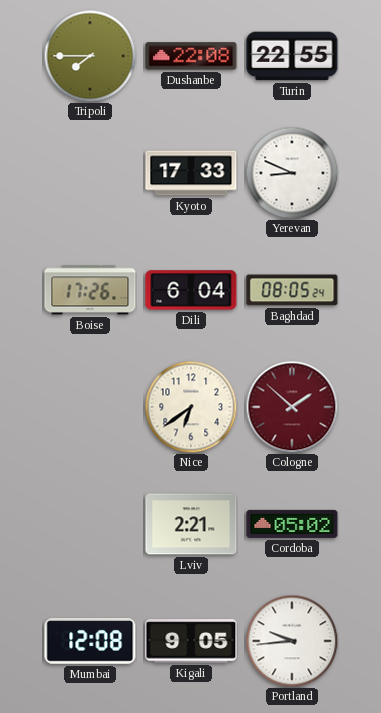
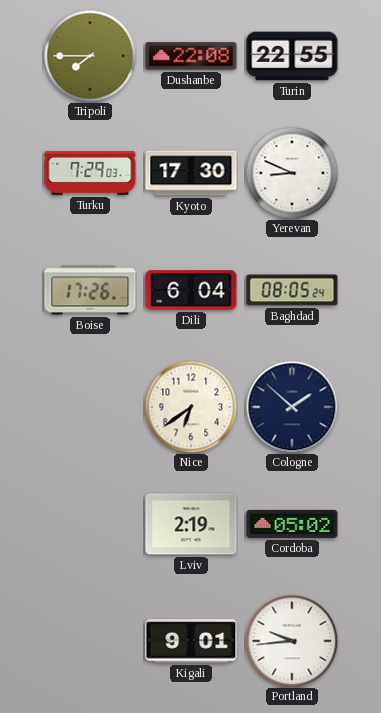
Turku: none -> 7:29 (90, 173)
Kyoto: 17:33 -> 17:30 (191, 173)
Cologne dial: burgundy -> navy (292, 407)
Lviv: 2:21 -> 2:19 (191, 524)
Mumbai: 12:08 -> none (90, 642)
Kigali: 9:05 -> 9:01 (191, 641)
